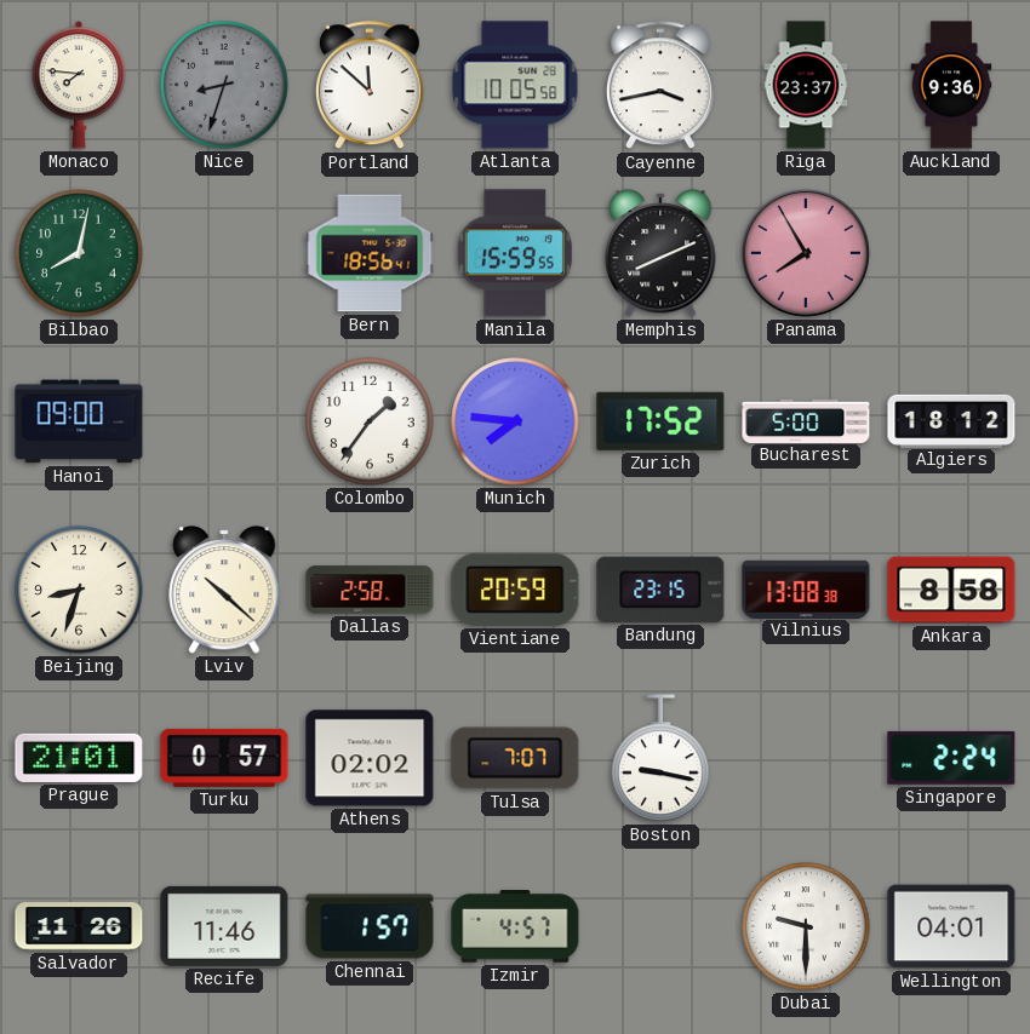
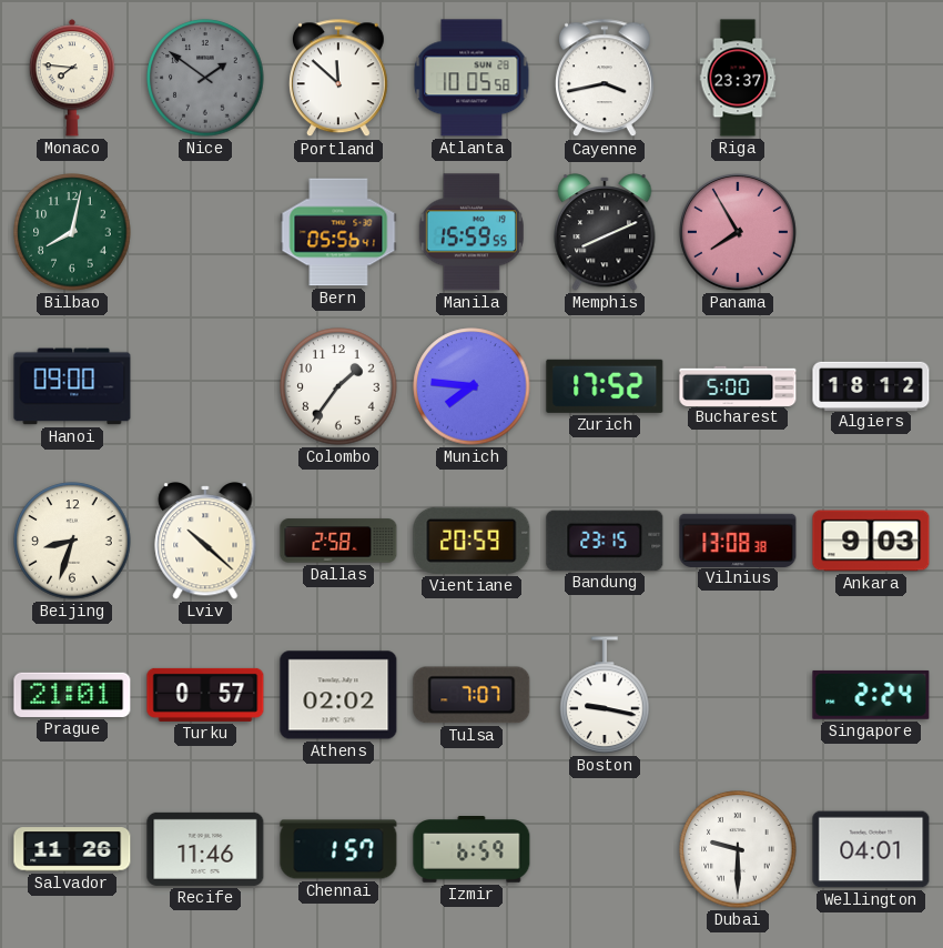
Nice: 8:33 -> 1:51 (205, 78)
Auckland: 9:36 -> none (951, 85)
Bern: 18:56 -> 05:56 (338, 232)
Ankara: 8:58 -> 9:03 (871, 541)
Izmir: 4:57 -> 6:59 (471, 850)
